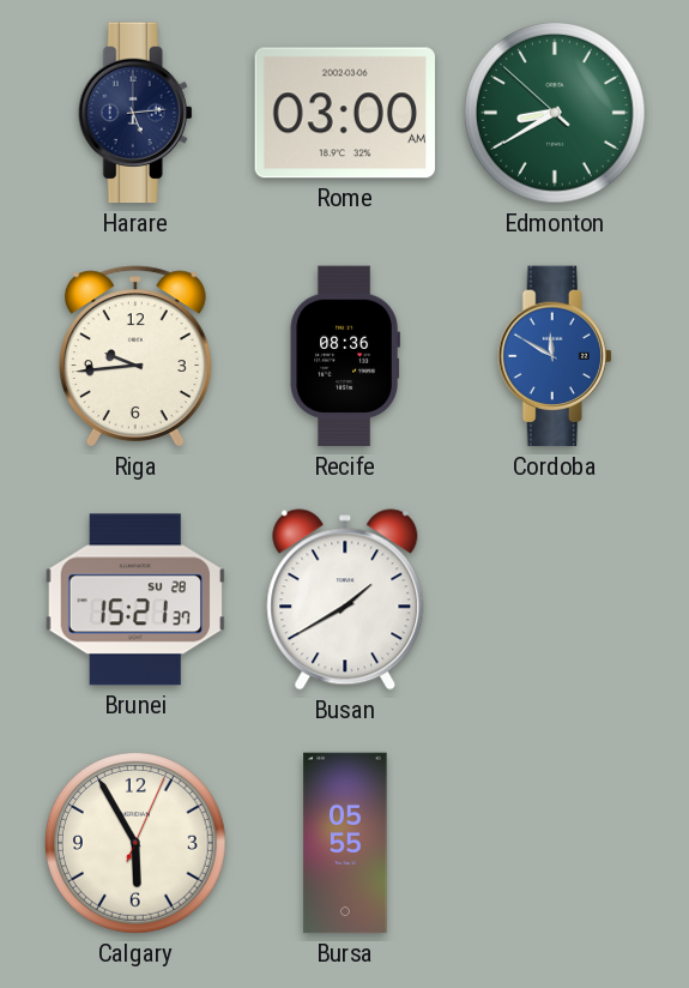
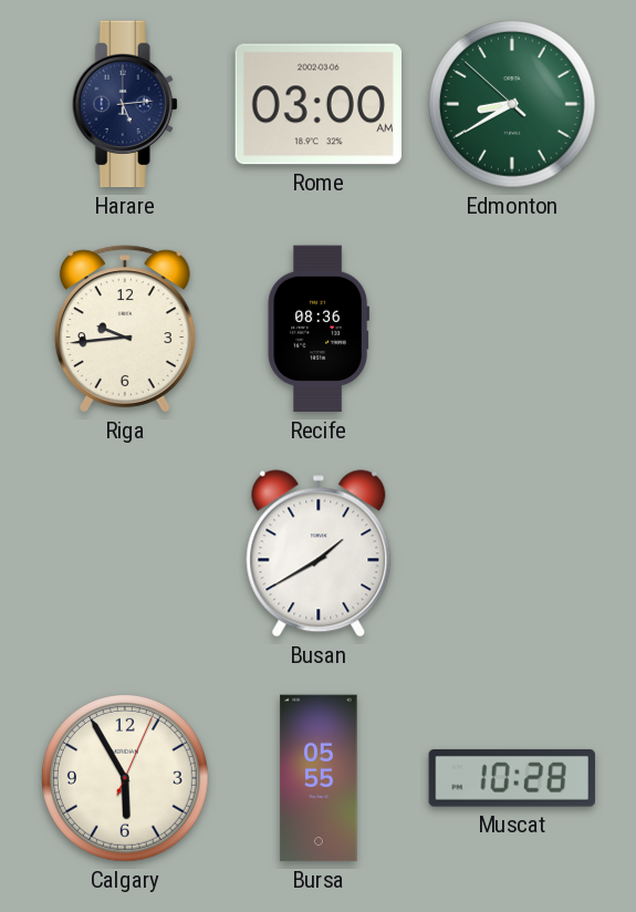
Cordoba: 11:50 -> none (555, 356)
Brunei: 15:21 -> none (134, 600)
Muscat: none -> 10:28 (512, 778)
